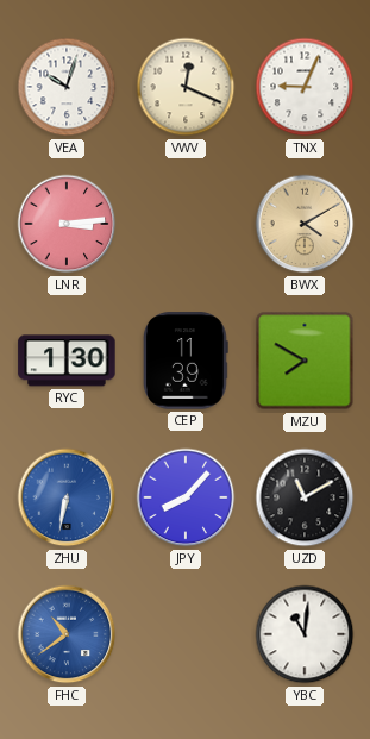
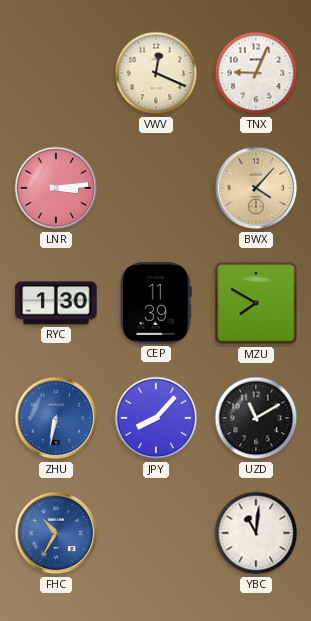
VEA: 10:03 -> none (67, 87)
BWX: 4:10 -> 4:07 (256, 188)
FHC: 10:39 -> 10:35 (56, 533)
